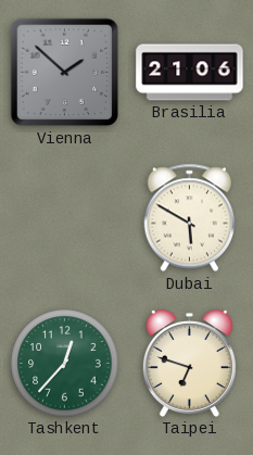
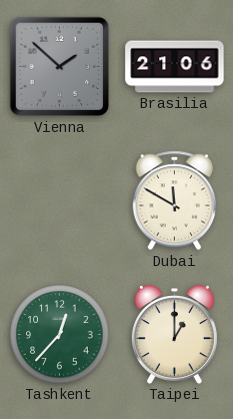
Dubai: 5:50 -> 11:50 (175, 201)
Taipei: 6:48 -> 1:00 (174, 334)
